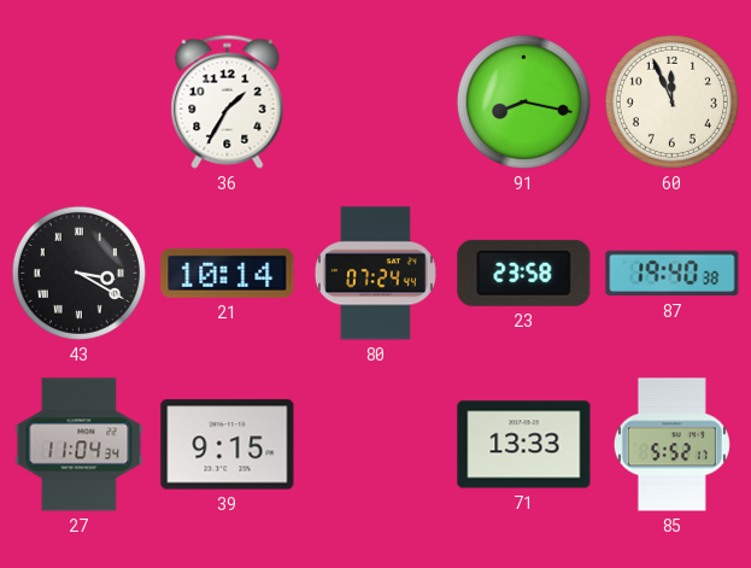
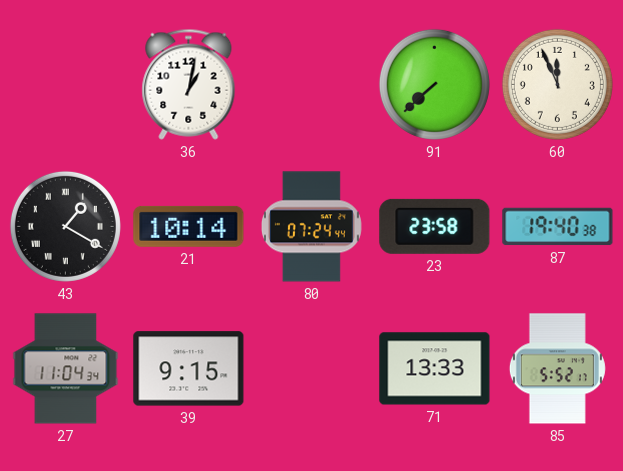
36: 1:35 -> 1:02 (189, 84)
91: 8:17 -> 7:38 (434, 84)
43: 3:20 -> 1:20 (65, 226)
